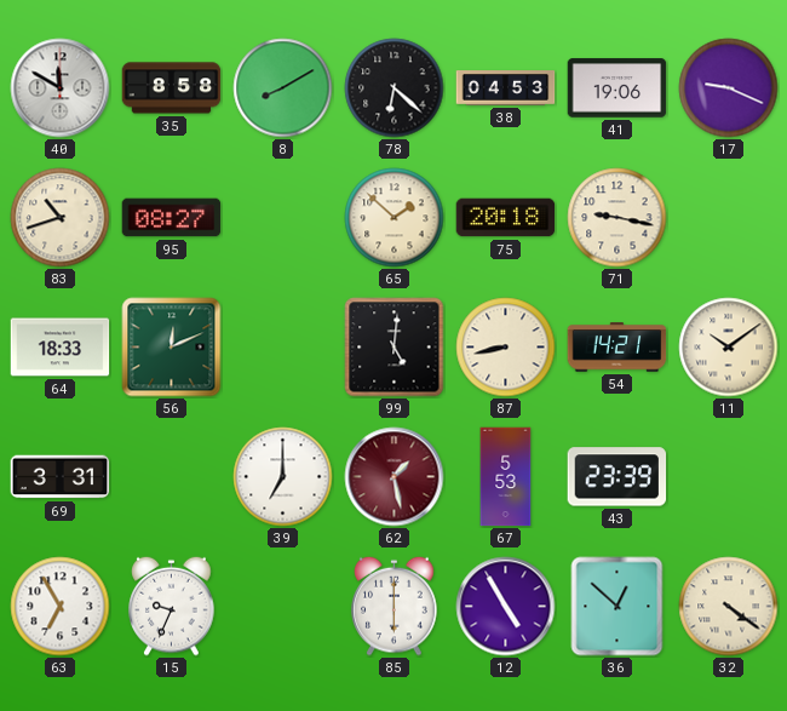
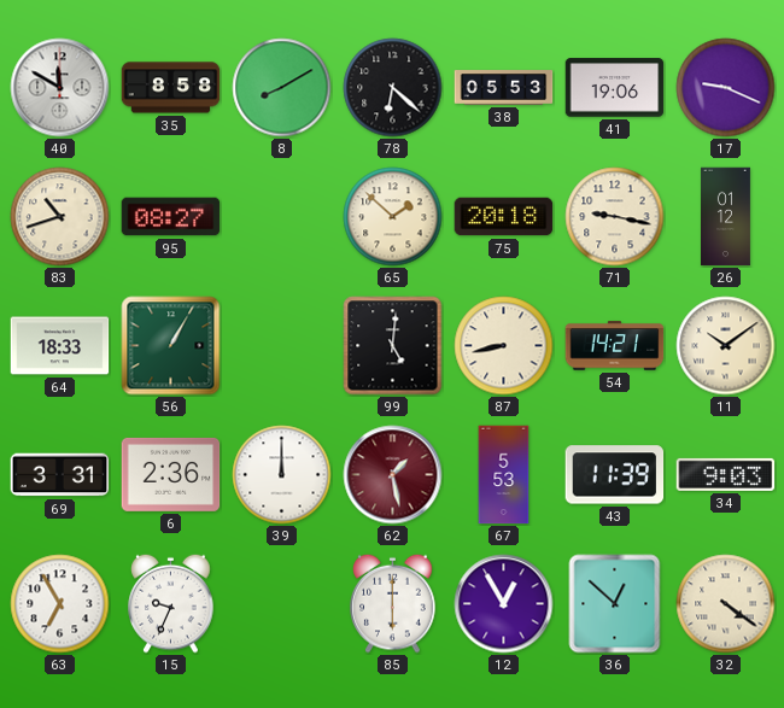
38: 04:53 -> 05:53 (504, 88)
26: none -> 01:12 (725, 217)
56: 12:11 -> 1:05 (171, 346)
6: none -> 2:36 (171, 474)
39: 7:00 -> 12:00 (282, 475)
43: 23:39 -> 11:39 (615, 475)
34: none -> 9:03 (726, 474)
12: 4:55 -> 12:55 (504, 604)
